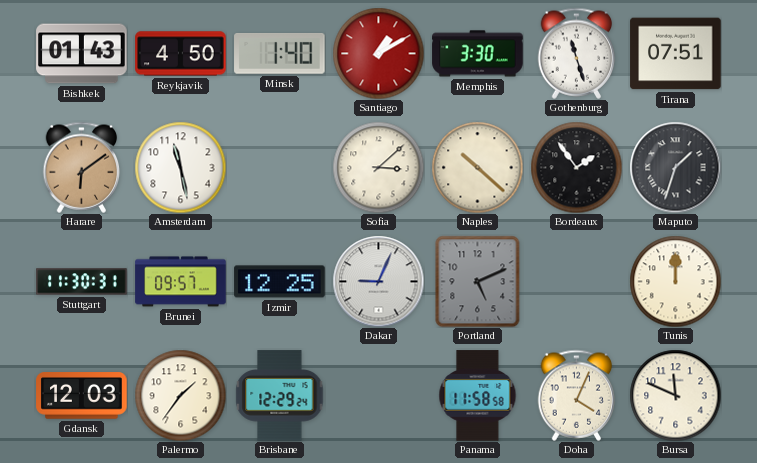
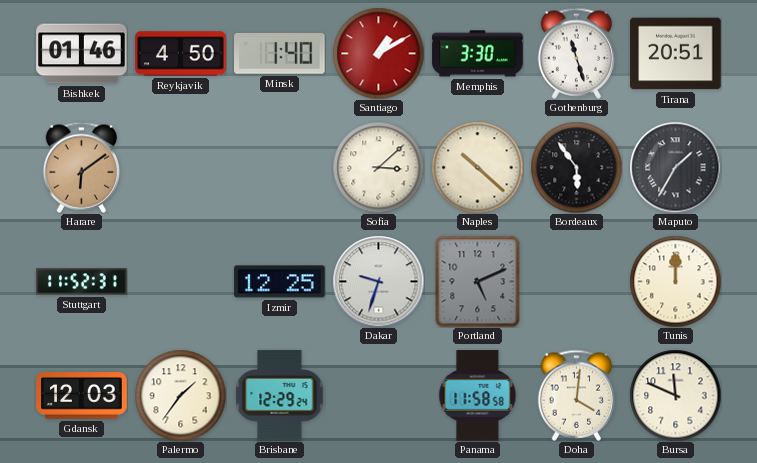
Bishkek: 01:43 -> 01:46 (82, 54)
Tirana: 07:51 -> 20:51 (676, 54)
Amsterdam: 11:28 -> none (180, 167)
Bordeaux: 1:54 -> 5:54 (576, 167)
Maputo: 1:33 -> 1:35 (675, 167)
Stuttgart: 11:30 -> 11:52 (82, 282)
Brunei: 09:57 -> none (181, 282)
Dakar: 9:04 -> 9:33 (378, 281)
Doha: 4:04 -> 4:01 (577, 395)
